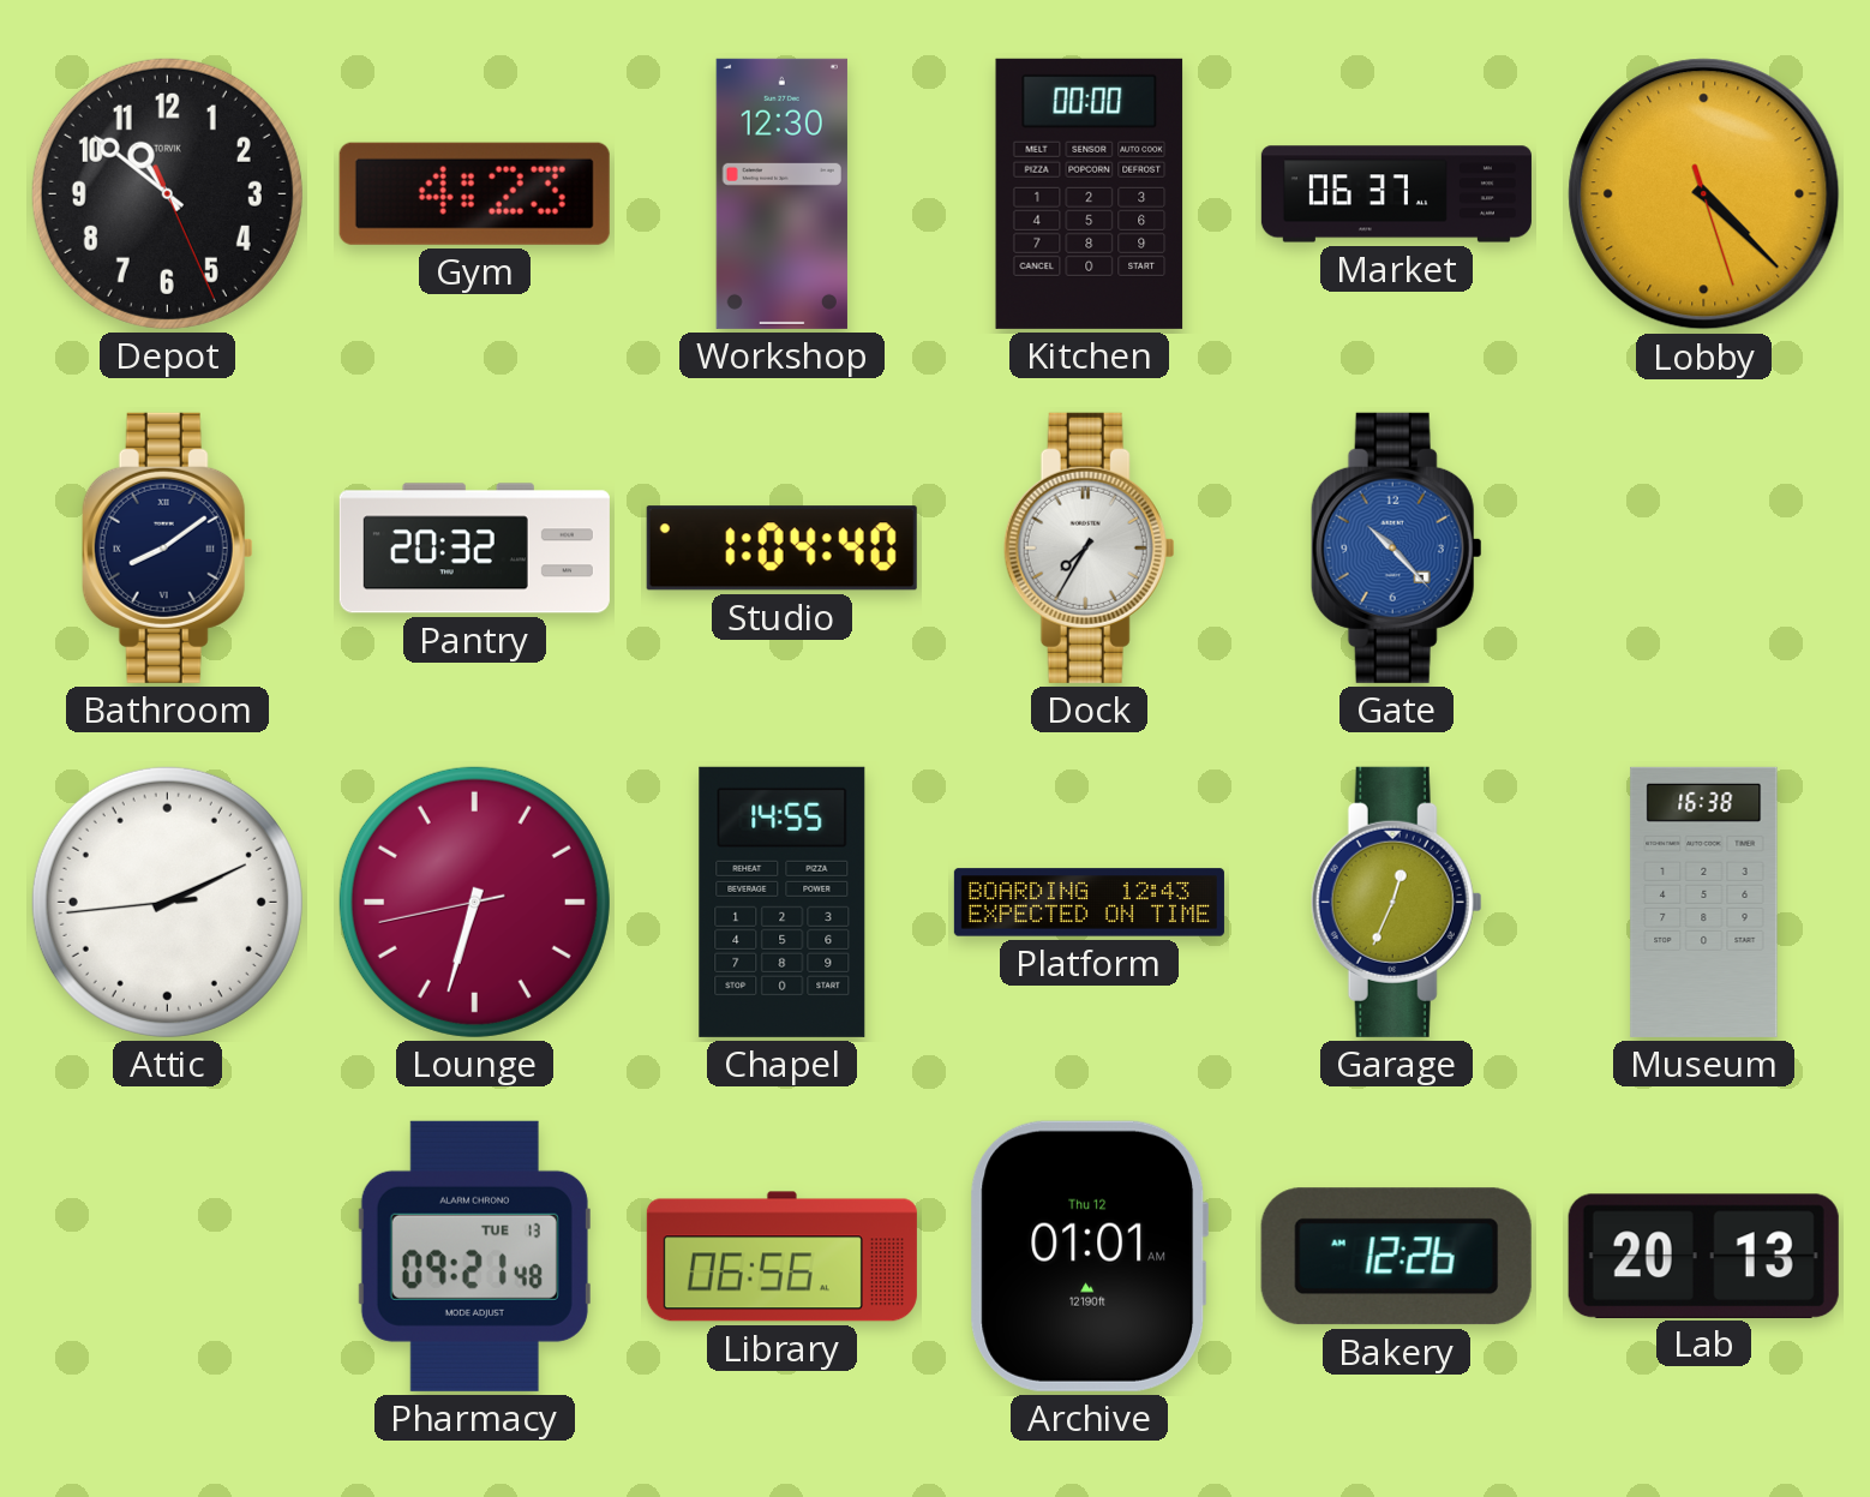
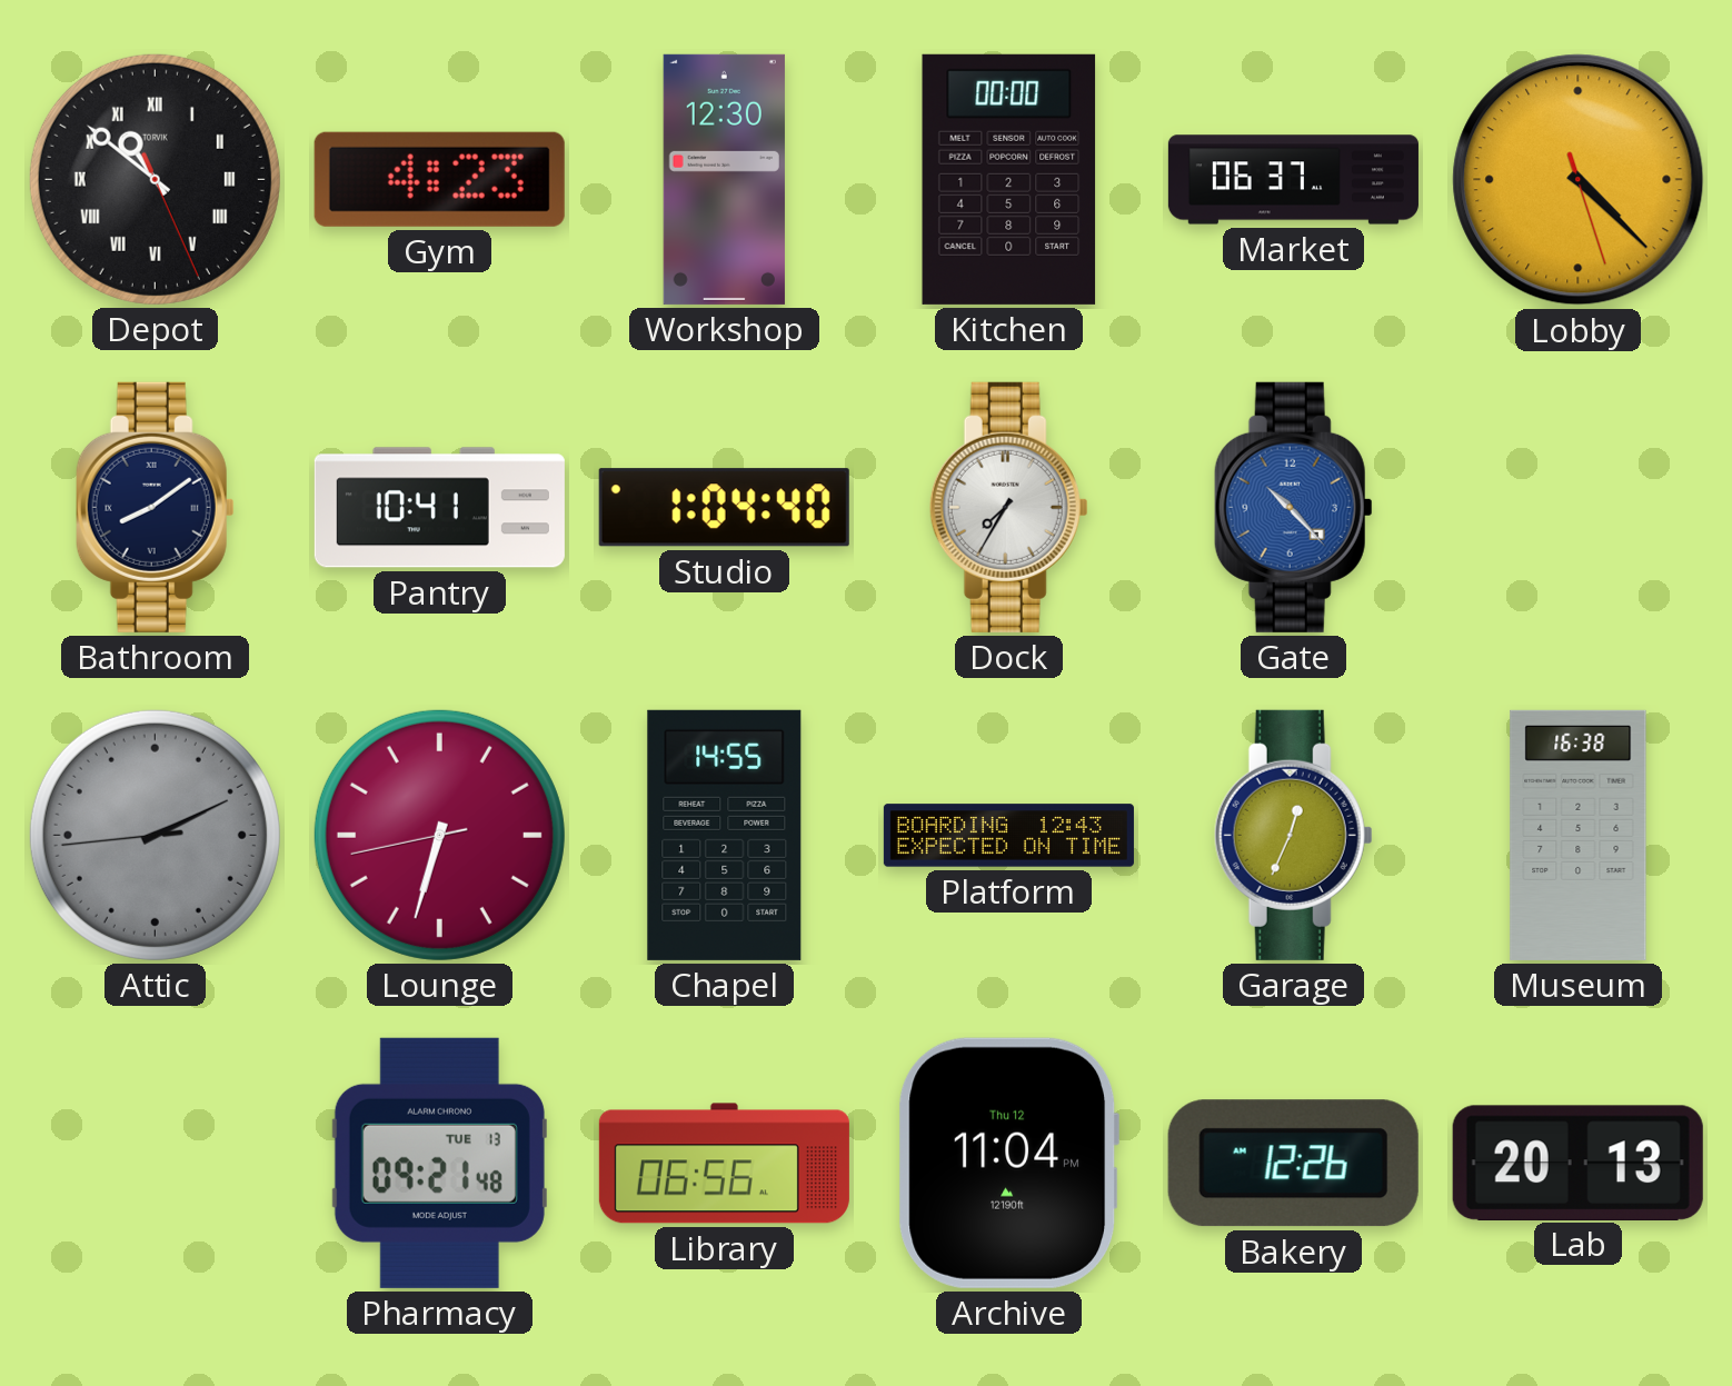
Depot numerals: Arabic -> Roman (155, 179)
Pantry: 20:32 -> 10:41 (439, 508)
Attic dial: white -> grey (155, 835)
Archive: 01:01 -> 11:04 (1008, 1163)
